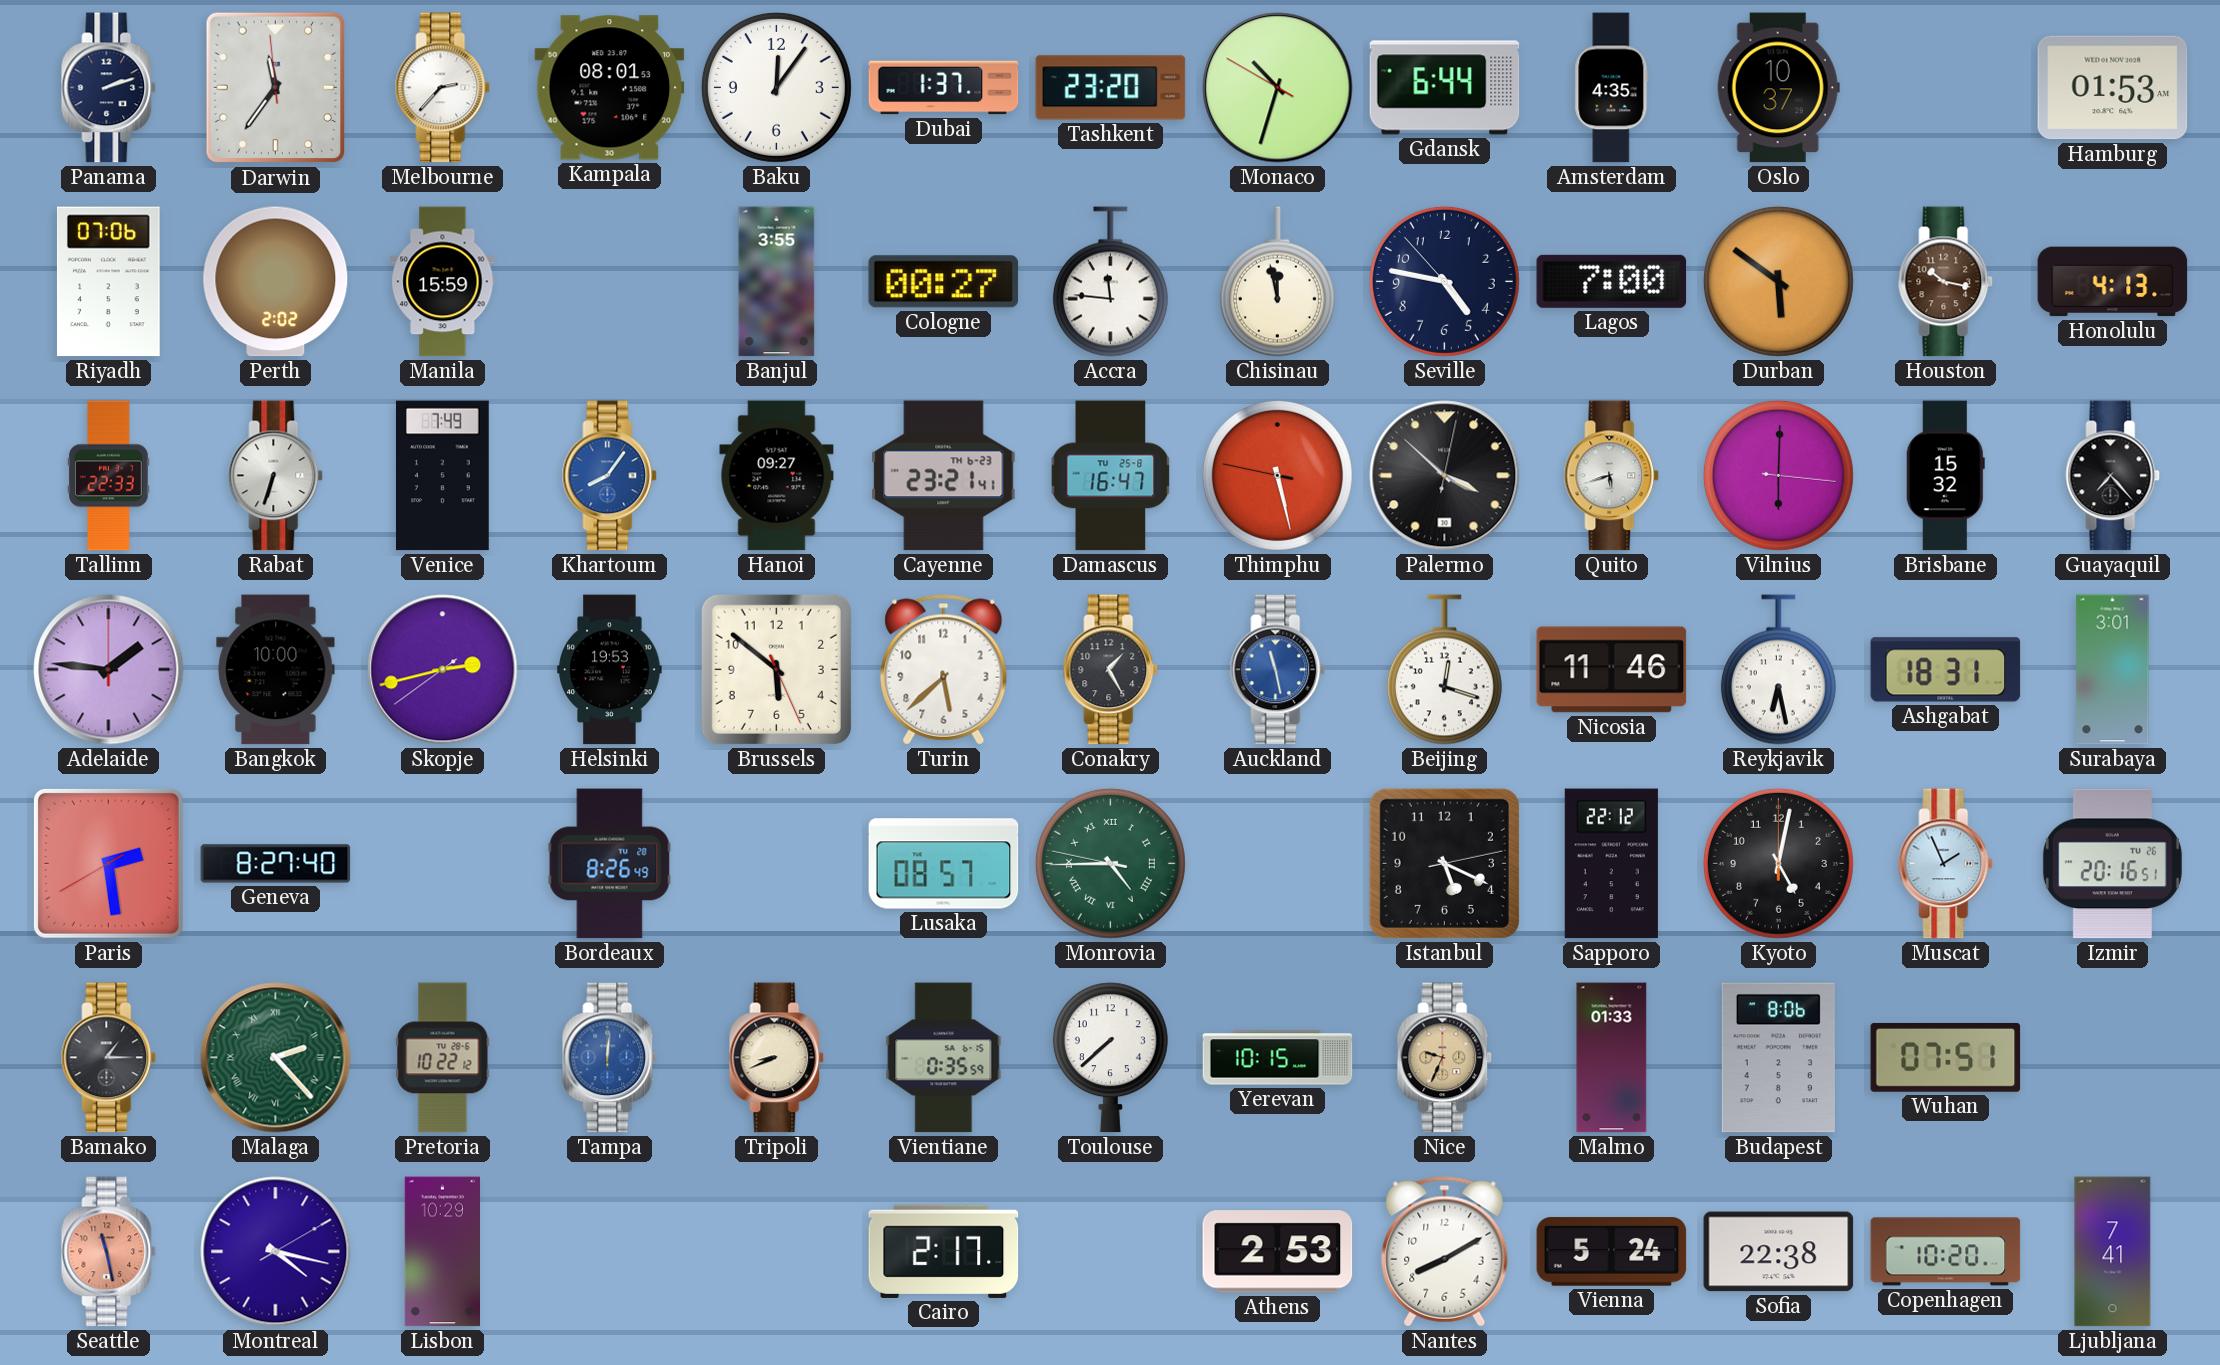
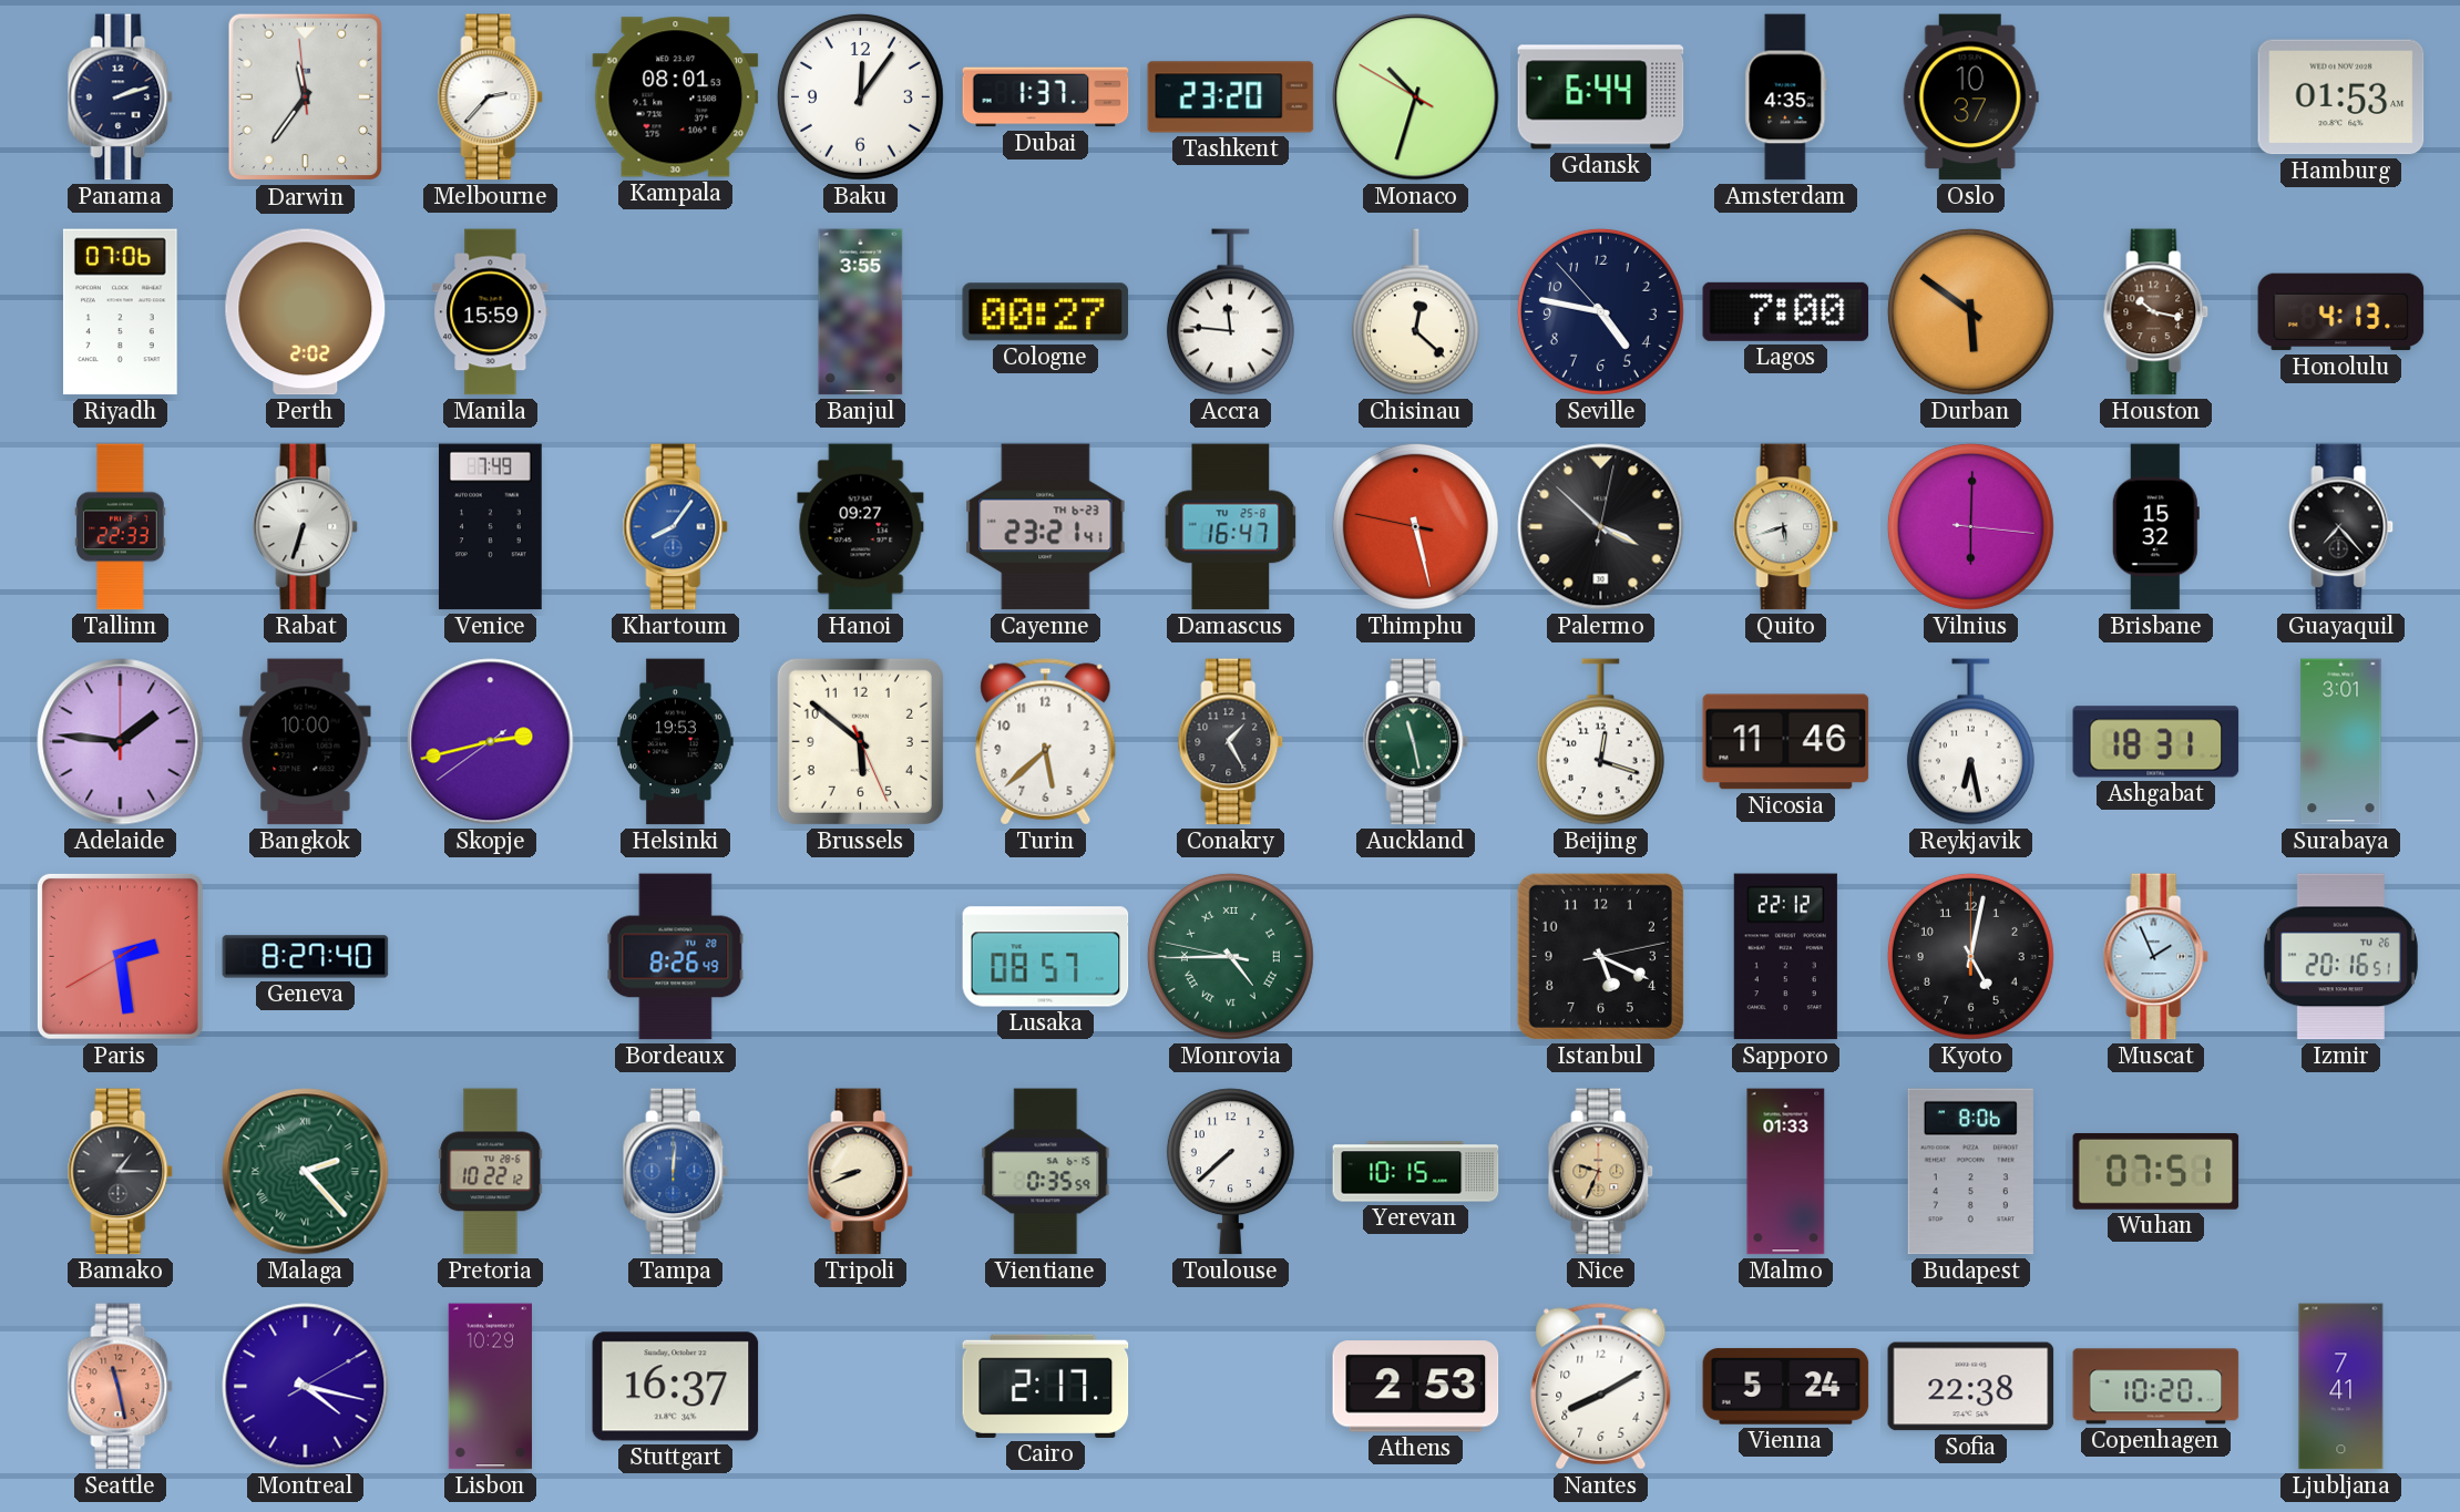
Chisinau: 11:58 -> 12:22 (1415, 312)
Auckland dial: blue -> green (1416, 742)
Stuttgart: none -> 16:37 (676, 1387)
